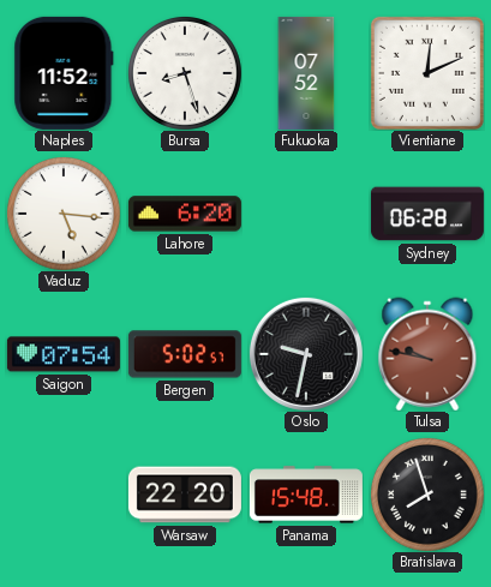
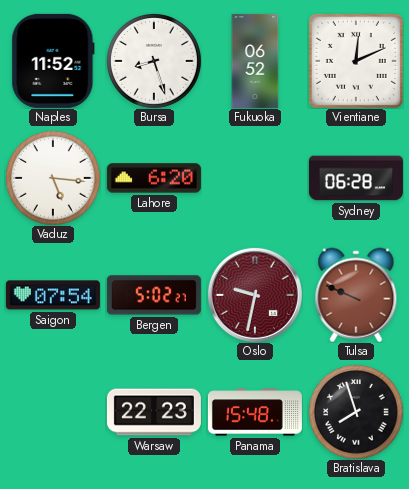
Fukuoka: 07:52 -> 06:52 (255, 61)
Bergen: 5:02:57 -> 5:02:27 (154, 295)
Oslo dial: black -> burgundy (255, 295)
Tulsa: 9:47 -> 9:49 (356, 295)
Warsaw: 22:20 -> 22:23 (154, 412)
